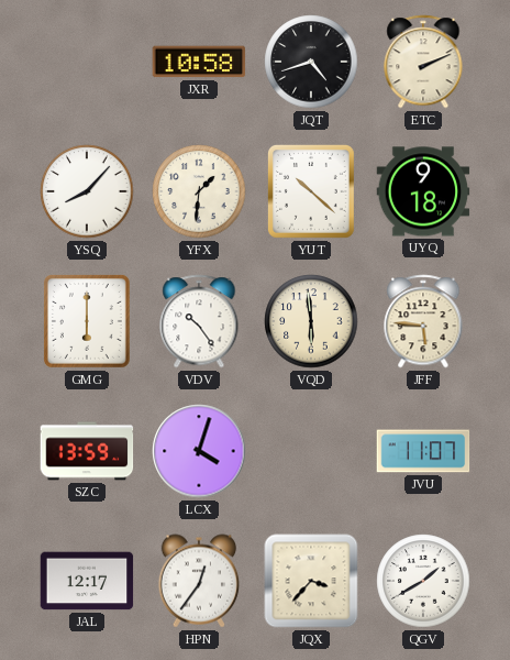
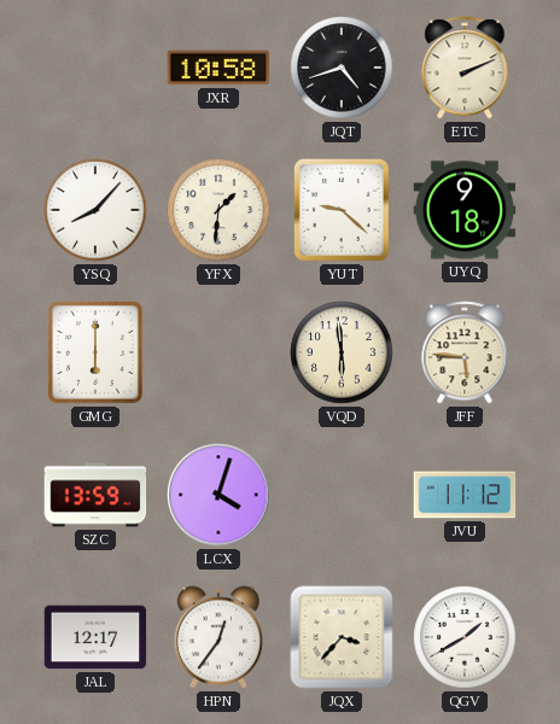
YUT: 10:22 -> 9:22 (342, 210)
VDV: 10:24 -> none (199, 321)
JVU: 11:07 -> 11:12 (465, 495)
